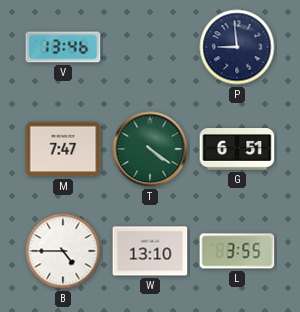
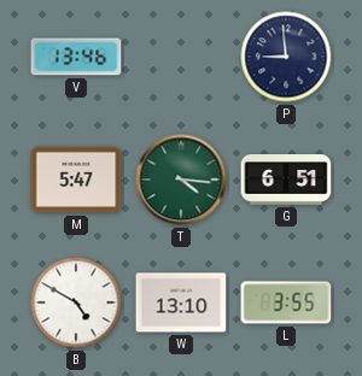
M: 7:47 -> 5:47 (76, 180)
T: 4:21 -> 4:16 (181, 180)
B: 4:45 -> 4:50 (76, 302)
